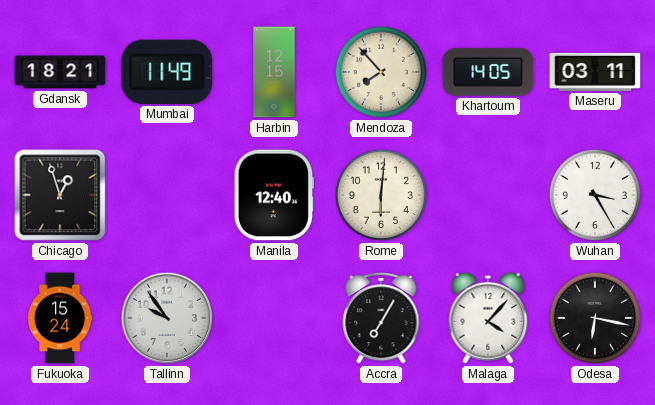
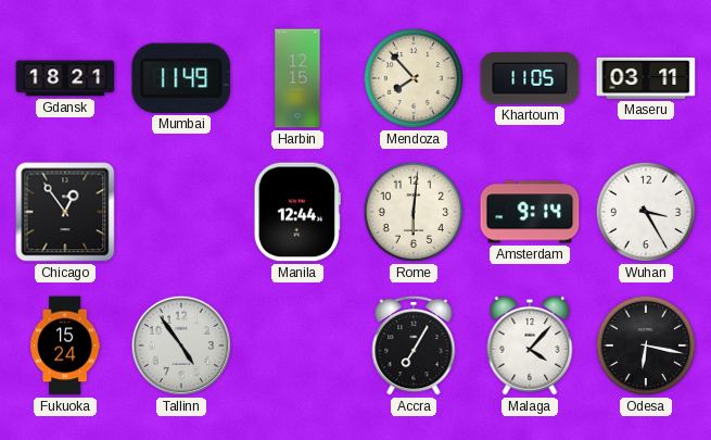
Khartoum: 14:05 -> 11:05 (530, 78)
Chicago: 12:57 -> 12:54 (65, 212)
Manila: 12:40 -> 12:44 (297, 212)
Amsterdam: none -> 9:14 (530, 212)
Tallinn: 9:54 -> 4:54 (181, 345)
